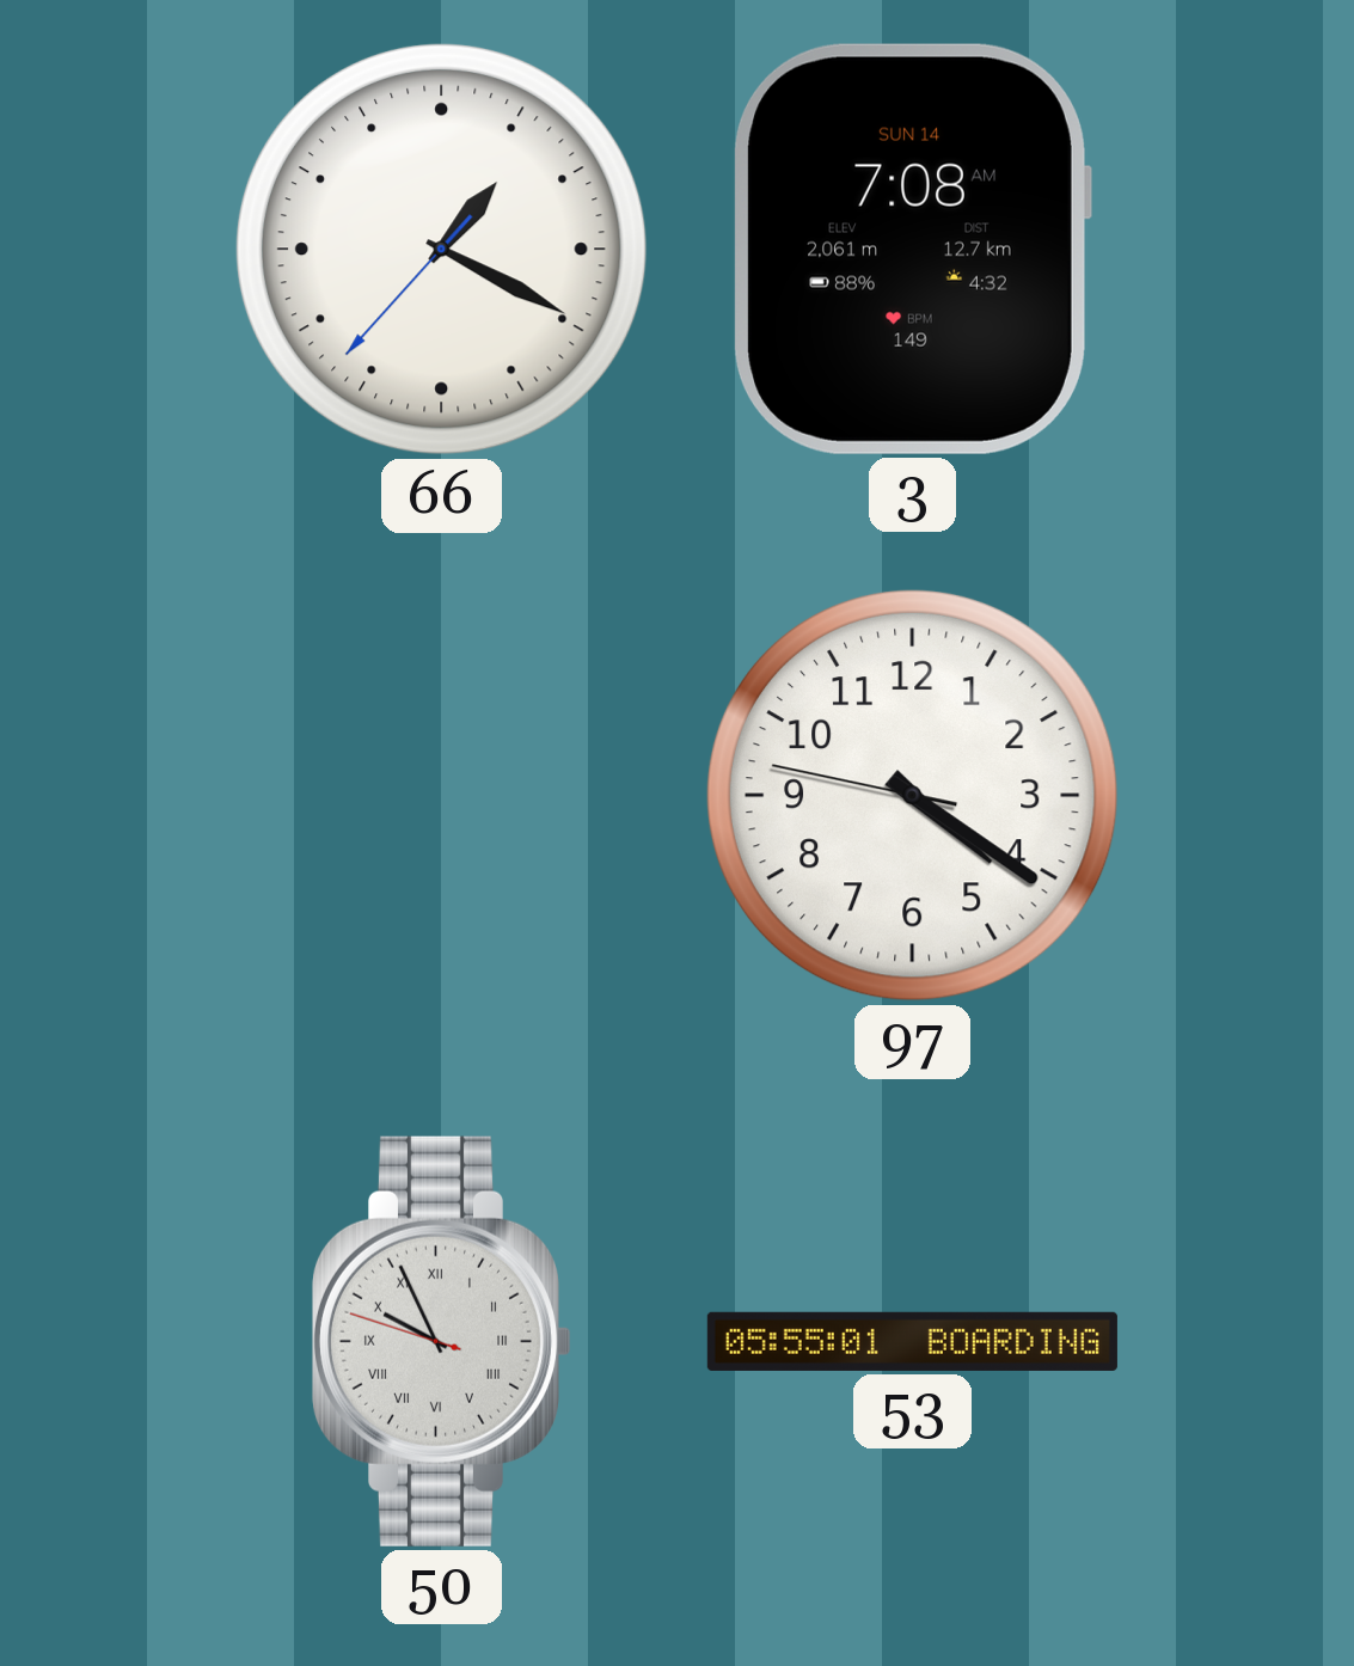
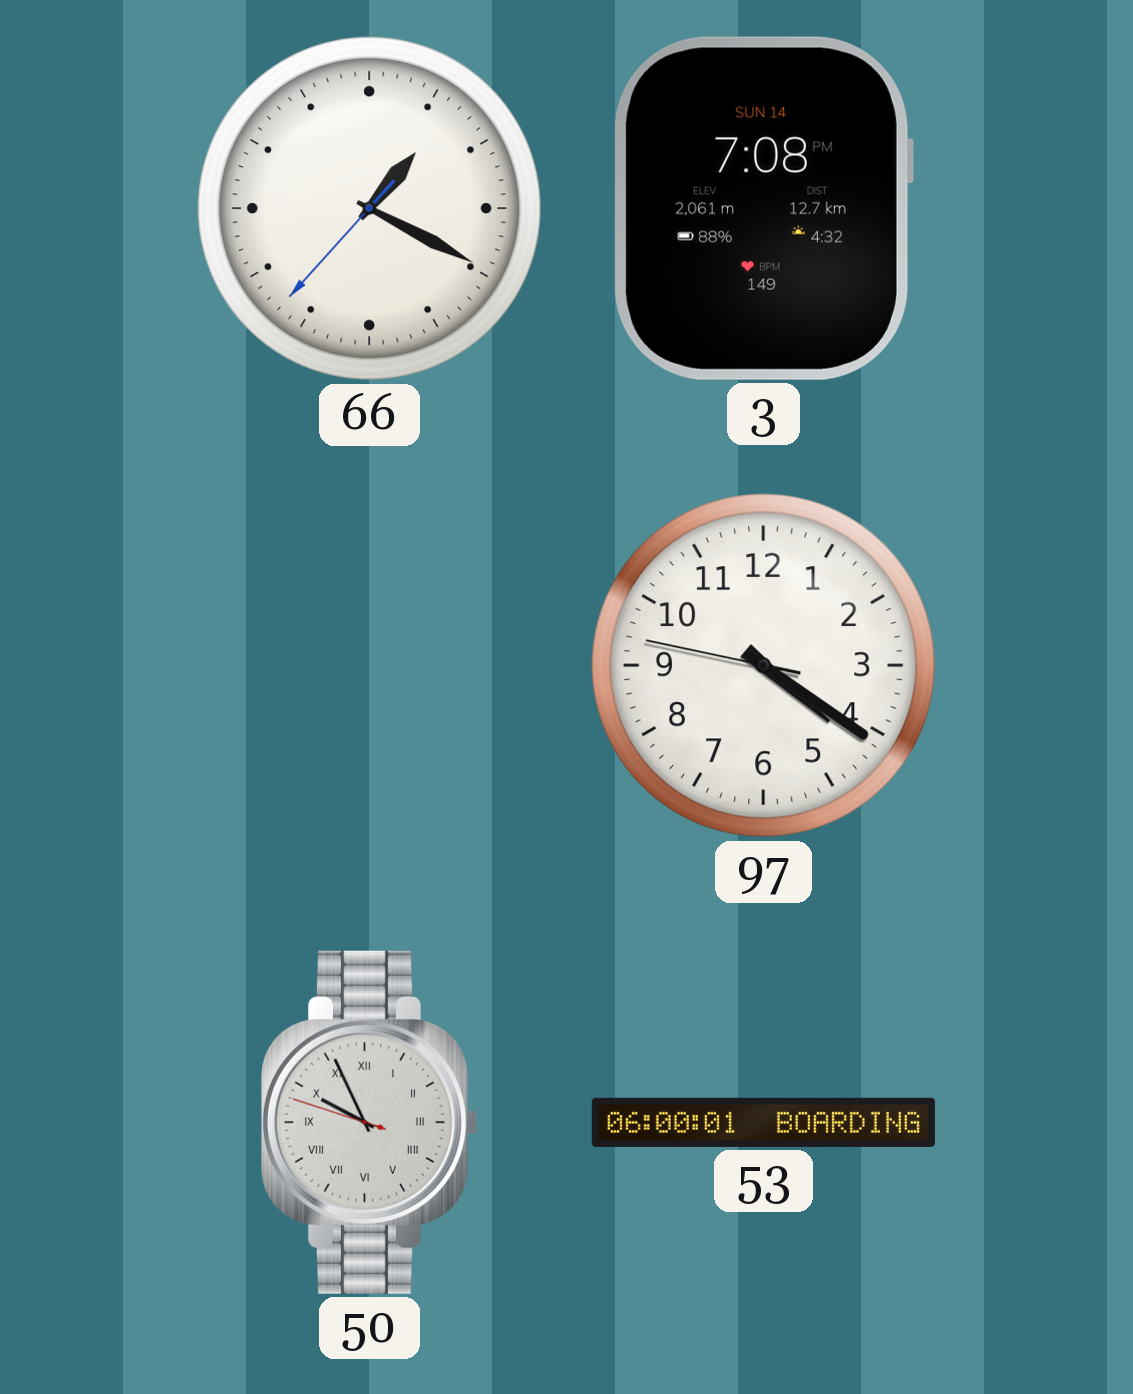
3: 7:08 AM -> 7:08 PM (763, 208)
53: 05:55 -> 06:00 (763, 1122)
